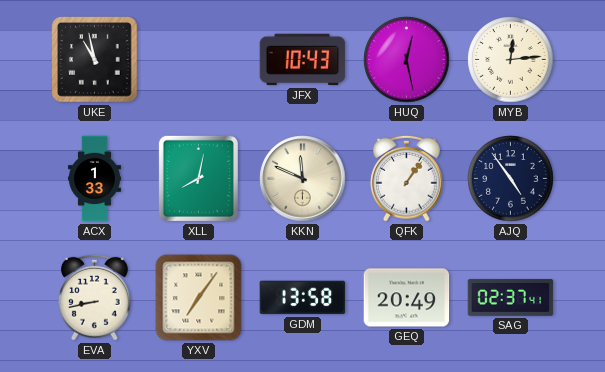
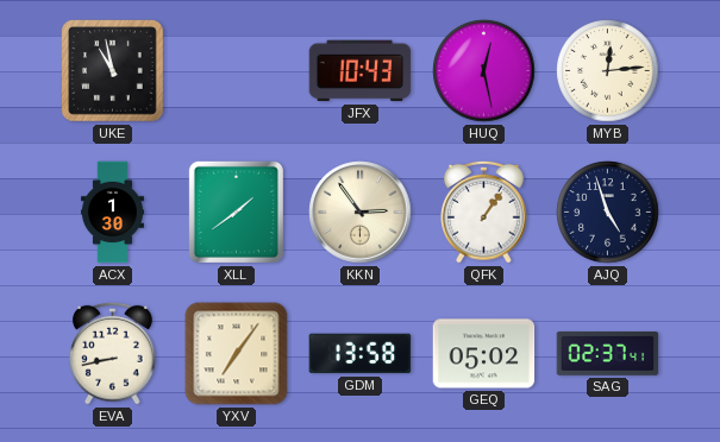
ACX: 1:33 -> 1:30 (112, 213)
XLL: 8:02 -> 1:39 (236, 211)
KKN: 11:49 -> 2:54 (361, 213)
AJQ: 4:54 -> 4:57 (608, 213)
GEQ: 20:49 -> 05:02 (484, 354)
